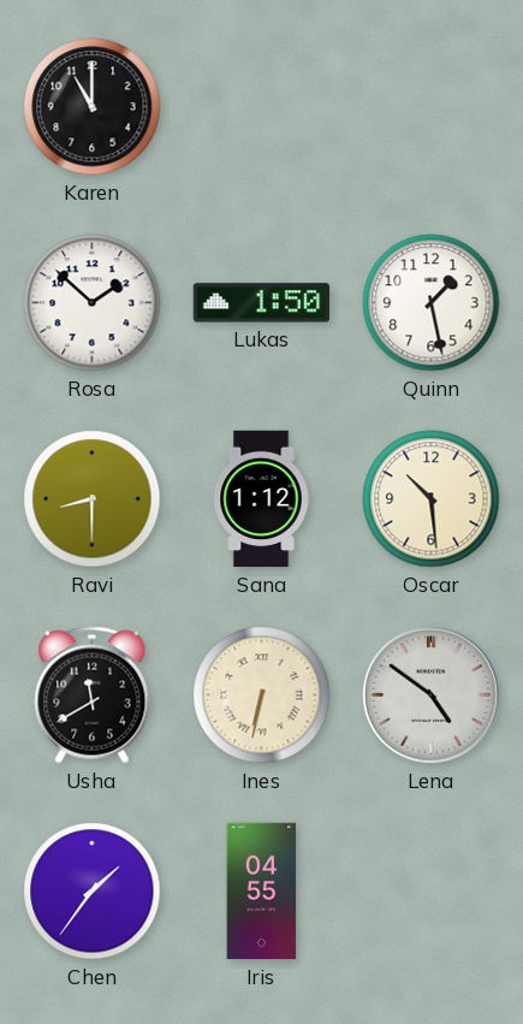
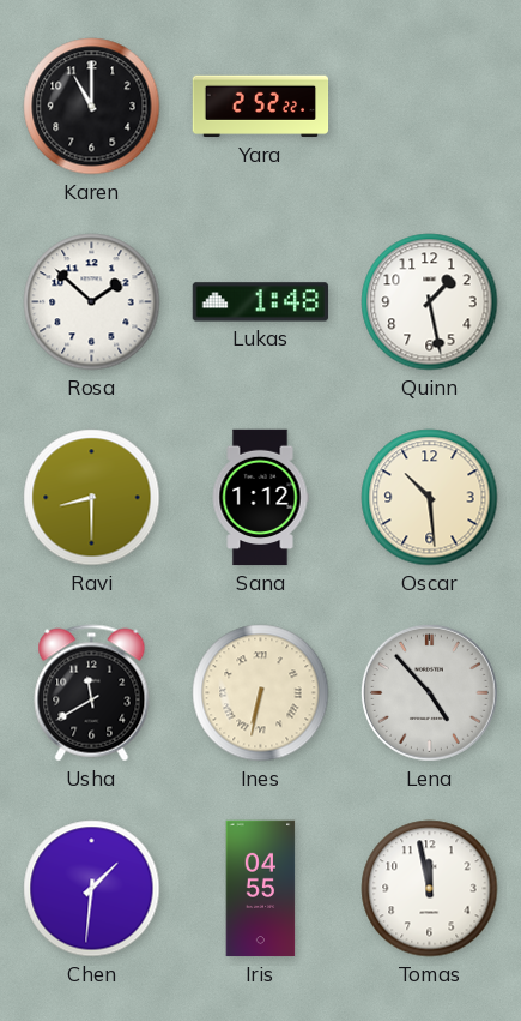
Yara: none -> 2:52 (261, 107)
Lukas: 1:50 -> 1:48 (261, 302)
Lena: 4:51 -> 4:53 (429, 692)
Chen: 1:36 -> 1:31 (92, 889)
Tomas: none -> 11:58 (430, 889)
